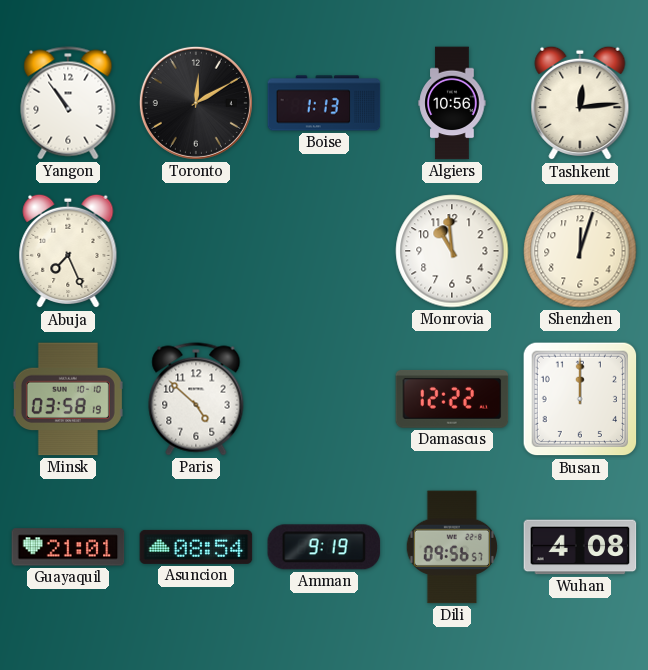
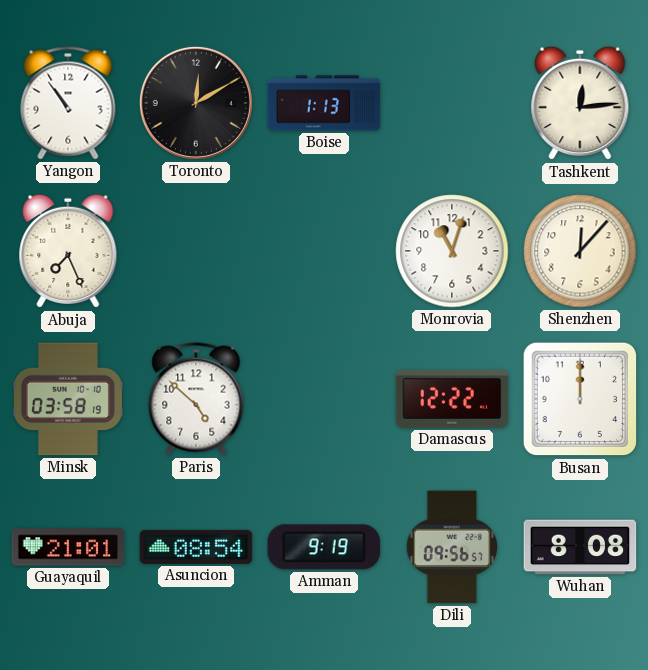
Algiers: 10:56 -> none (452, 103)
Monrovia: 10:59 -> 11:03 (452, 251)
Shenzhen: 12:03 -> 12:07 (580, 251)
Wuhan: 4:08 -> 8:08 (580, 547)
